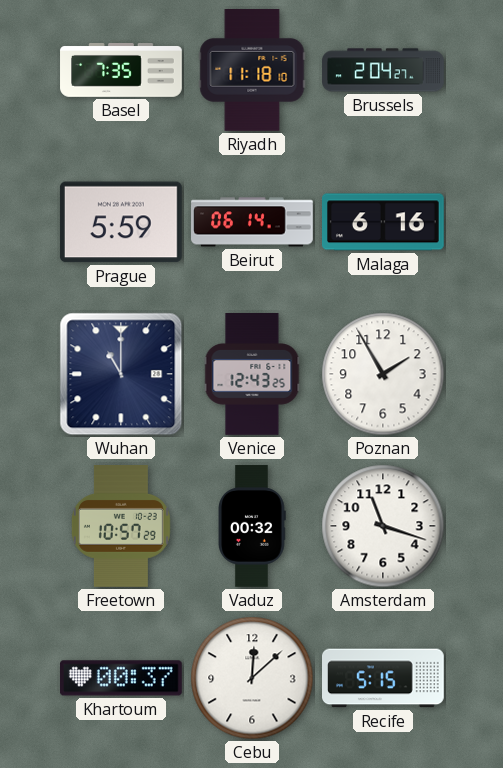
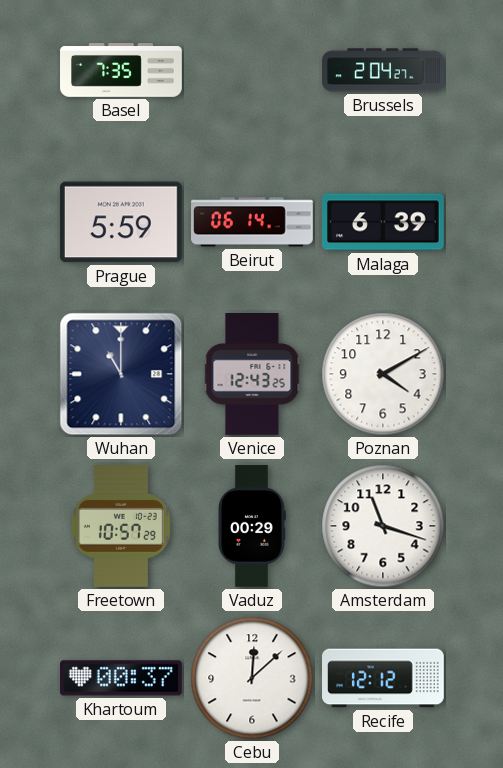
Riyadh: 11:18 -> none (252, 71)
Malaga: 6:16 -> 6:39 (384, 222)
Poznan: 1:55 -> 4:10 (383, 374)
Vaduz: 00:32 -> 00:29 (252, 526)
Recife: 5:15 -> 12:12 (384, 678)
